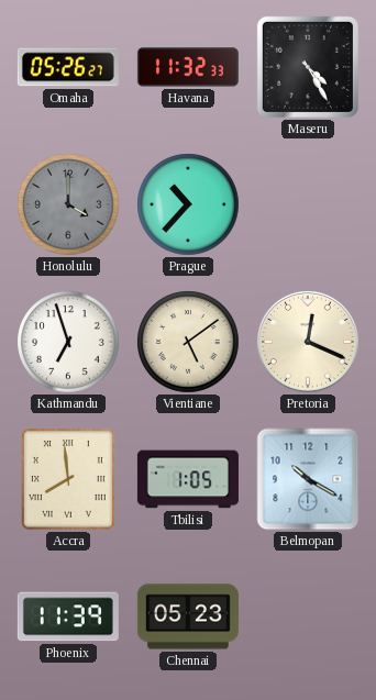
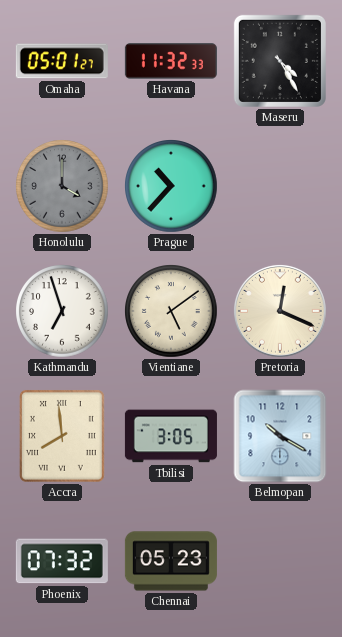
Omaha: 05:26 -> 05:01 (62, 61)
Tbilisi: 1:05 -> 3:05 (171, 436)
Phoenix: 11:39 -> 07:32 (62, 561)
